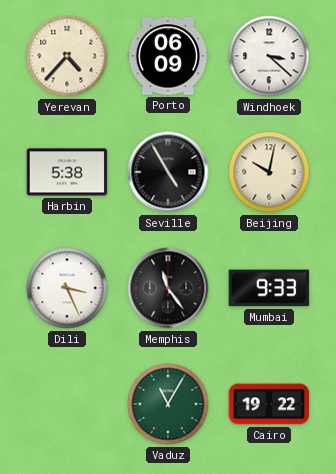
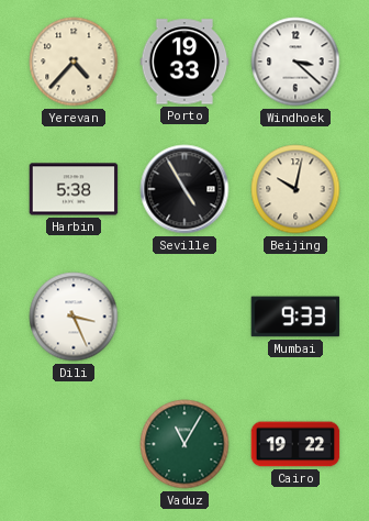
Porto: 06:09 -> 19:33 (185, 62)
Memphis: 11:24 -> none (168, 288)
